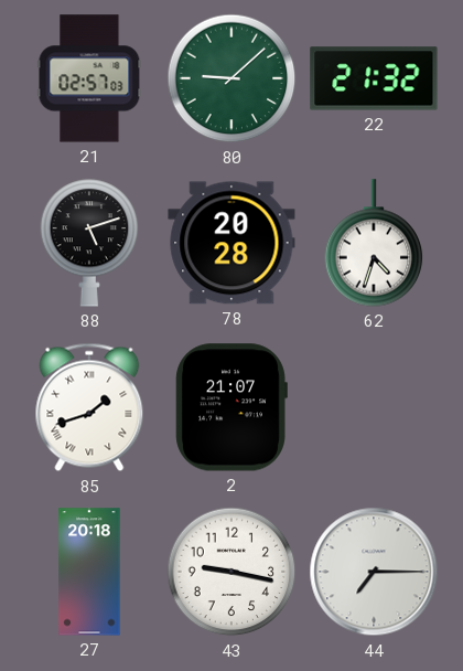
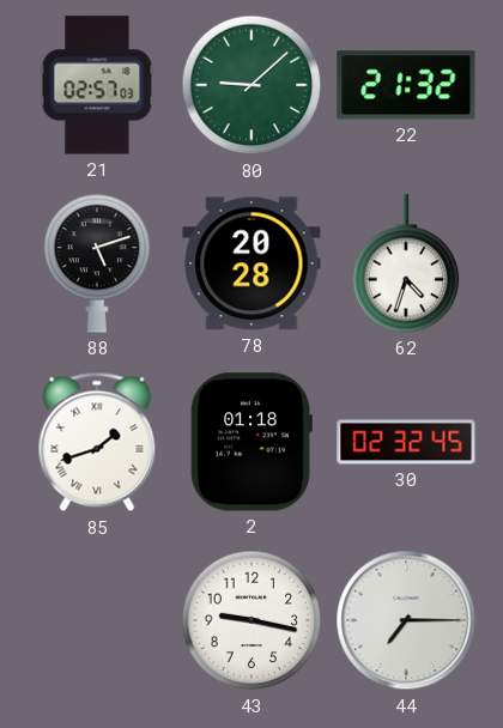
2: 21:07 -> 01:18 (251, 442)
30: none -> 02:32 (406, 442)
27: 20:18 -> none (89, 572)
